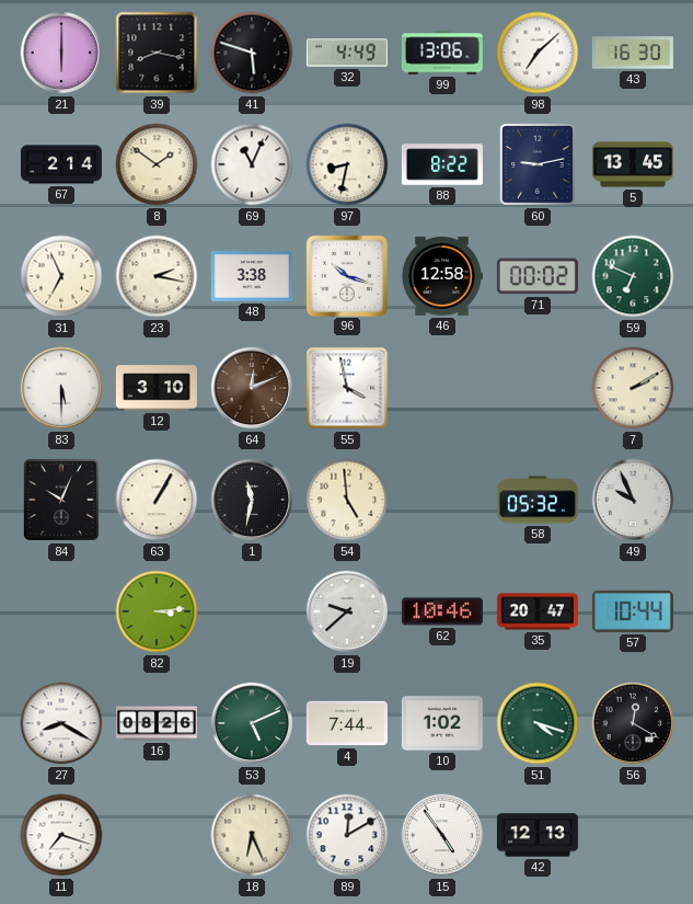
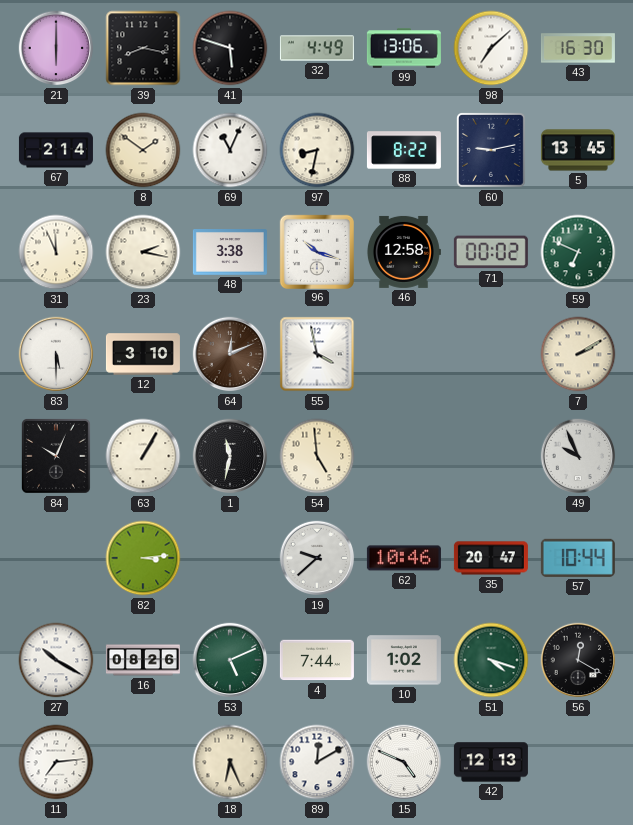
31: 6:56 -> 11:56 (56, 252)
58: 05:32 -> none (538, 500)
27: 8:20 -> 10:20 (56, 660)
11: 7:18 -> 7:14 (56, 762)
15: 4:54 -> 4:49 (404, 762)
